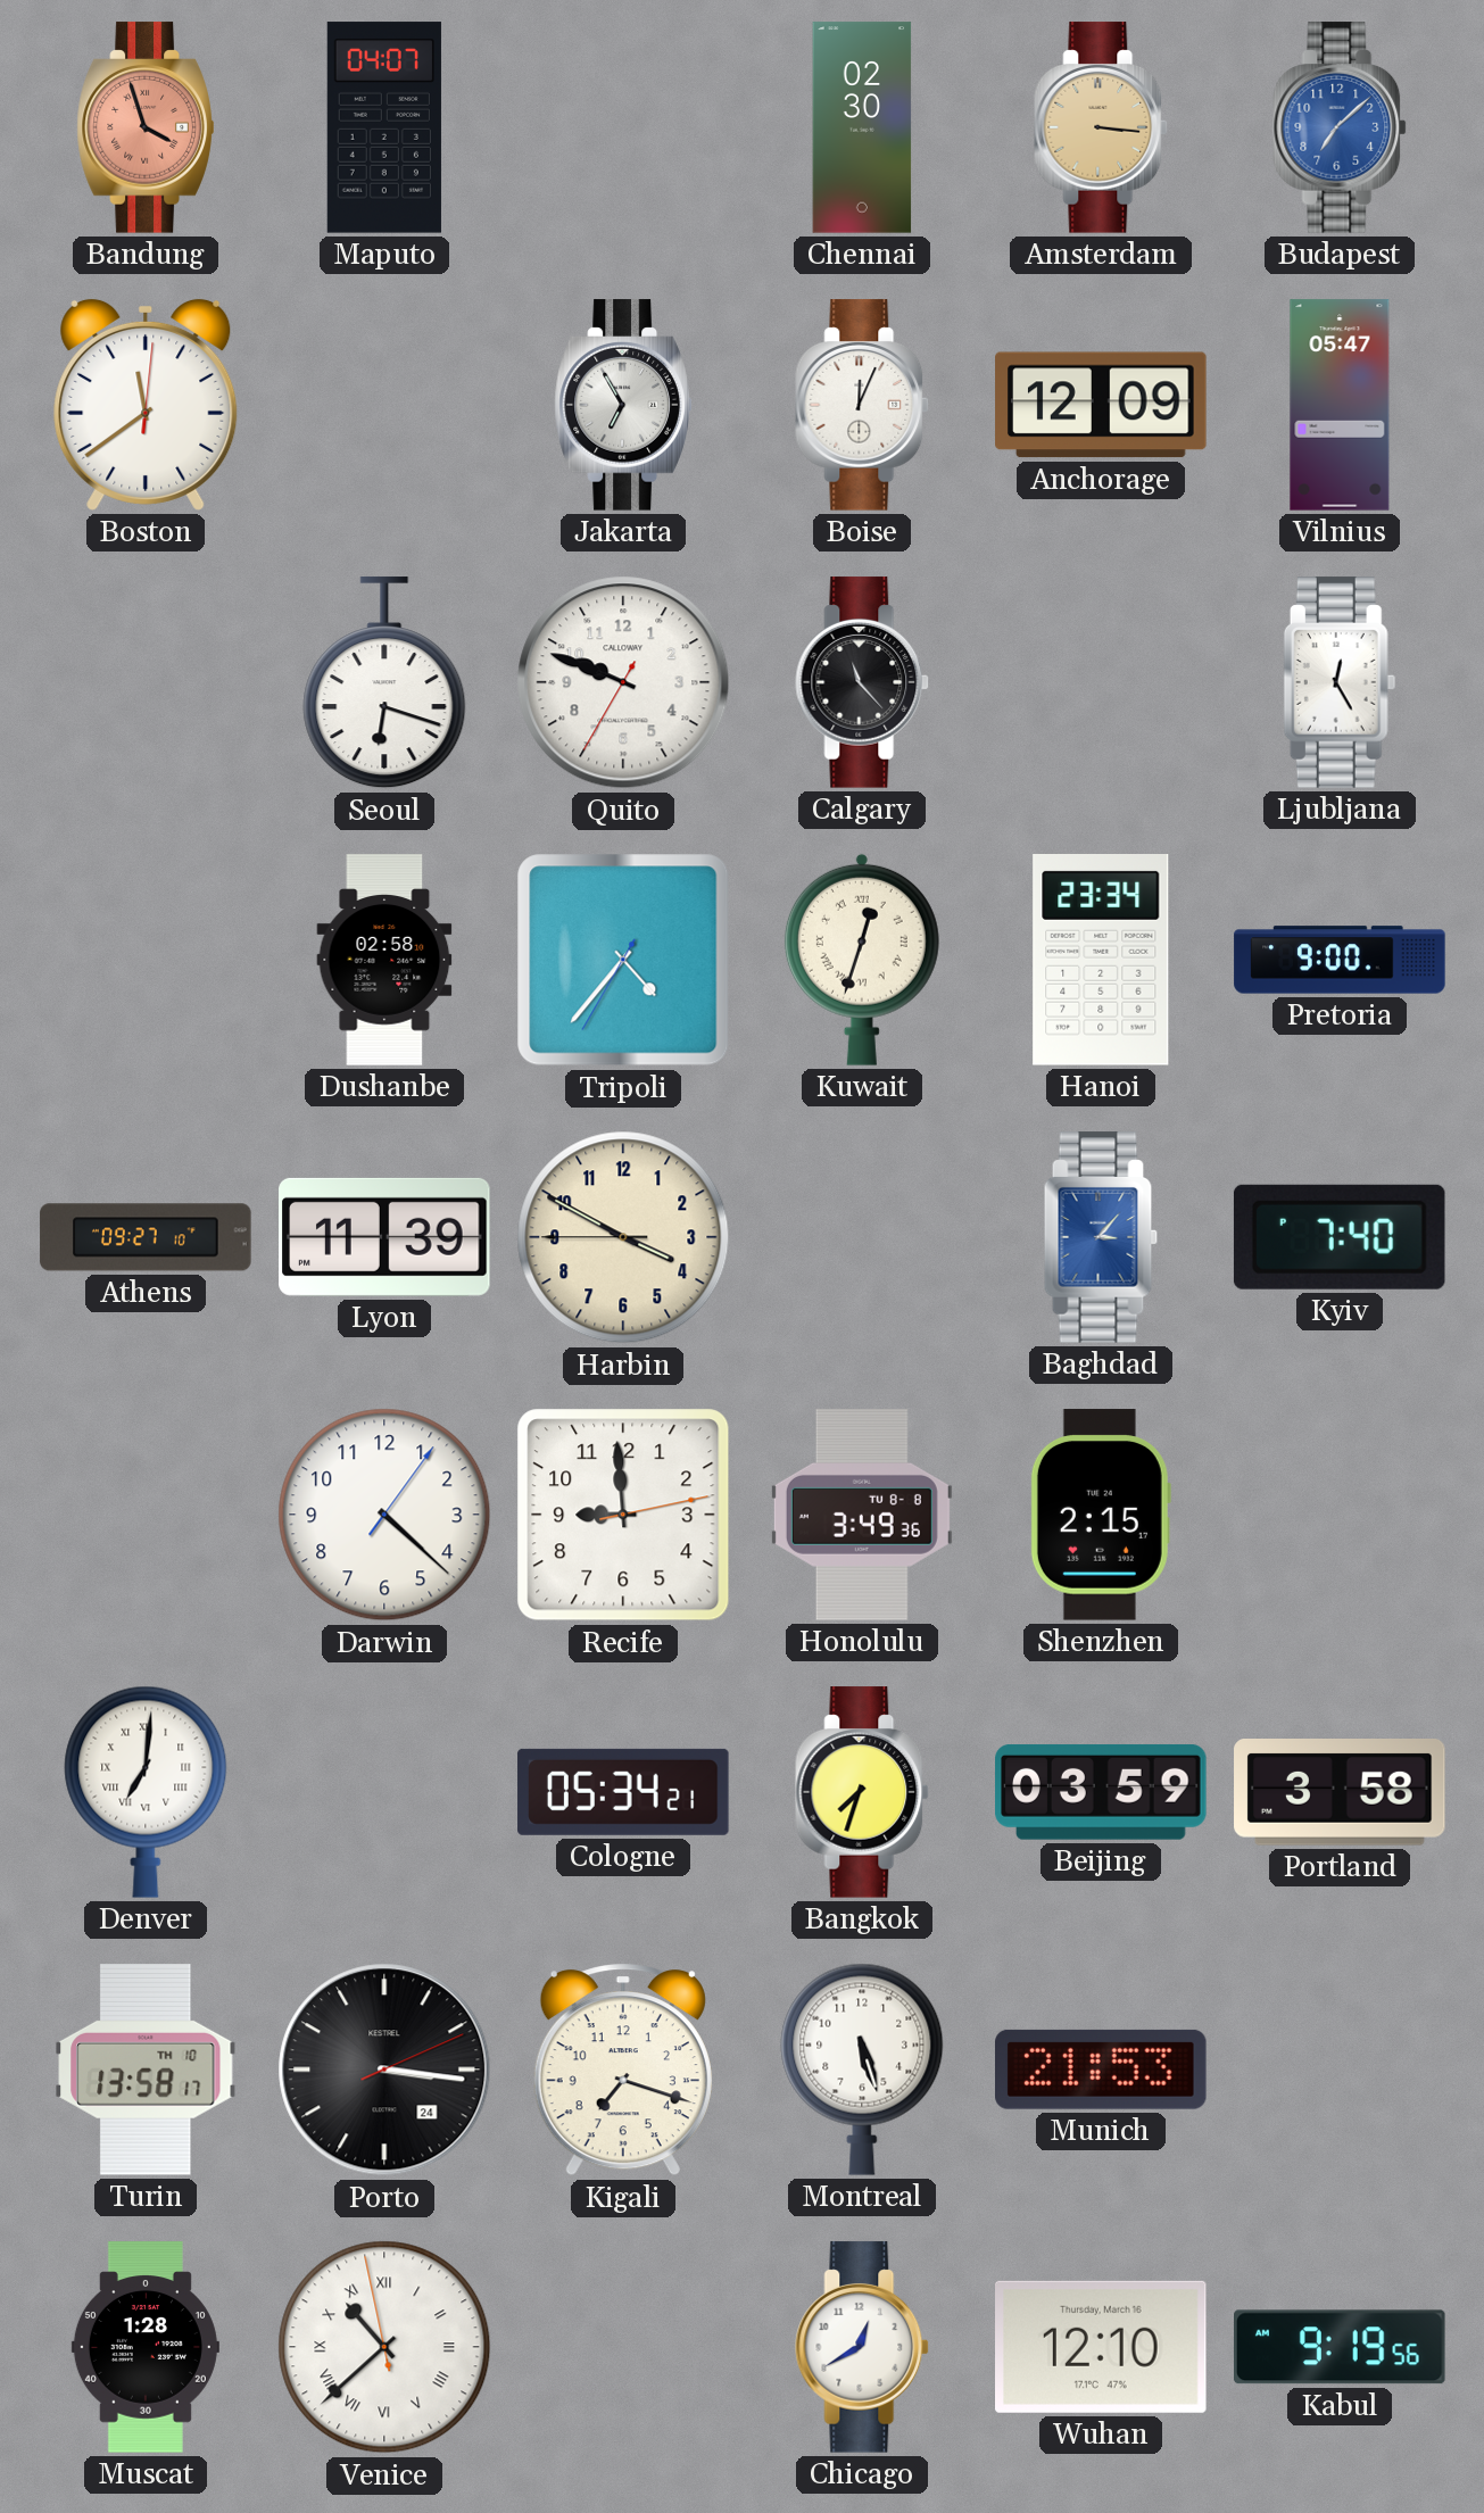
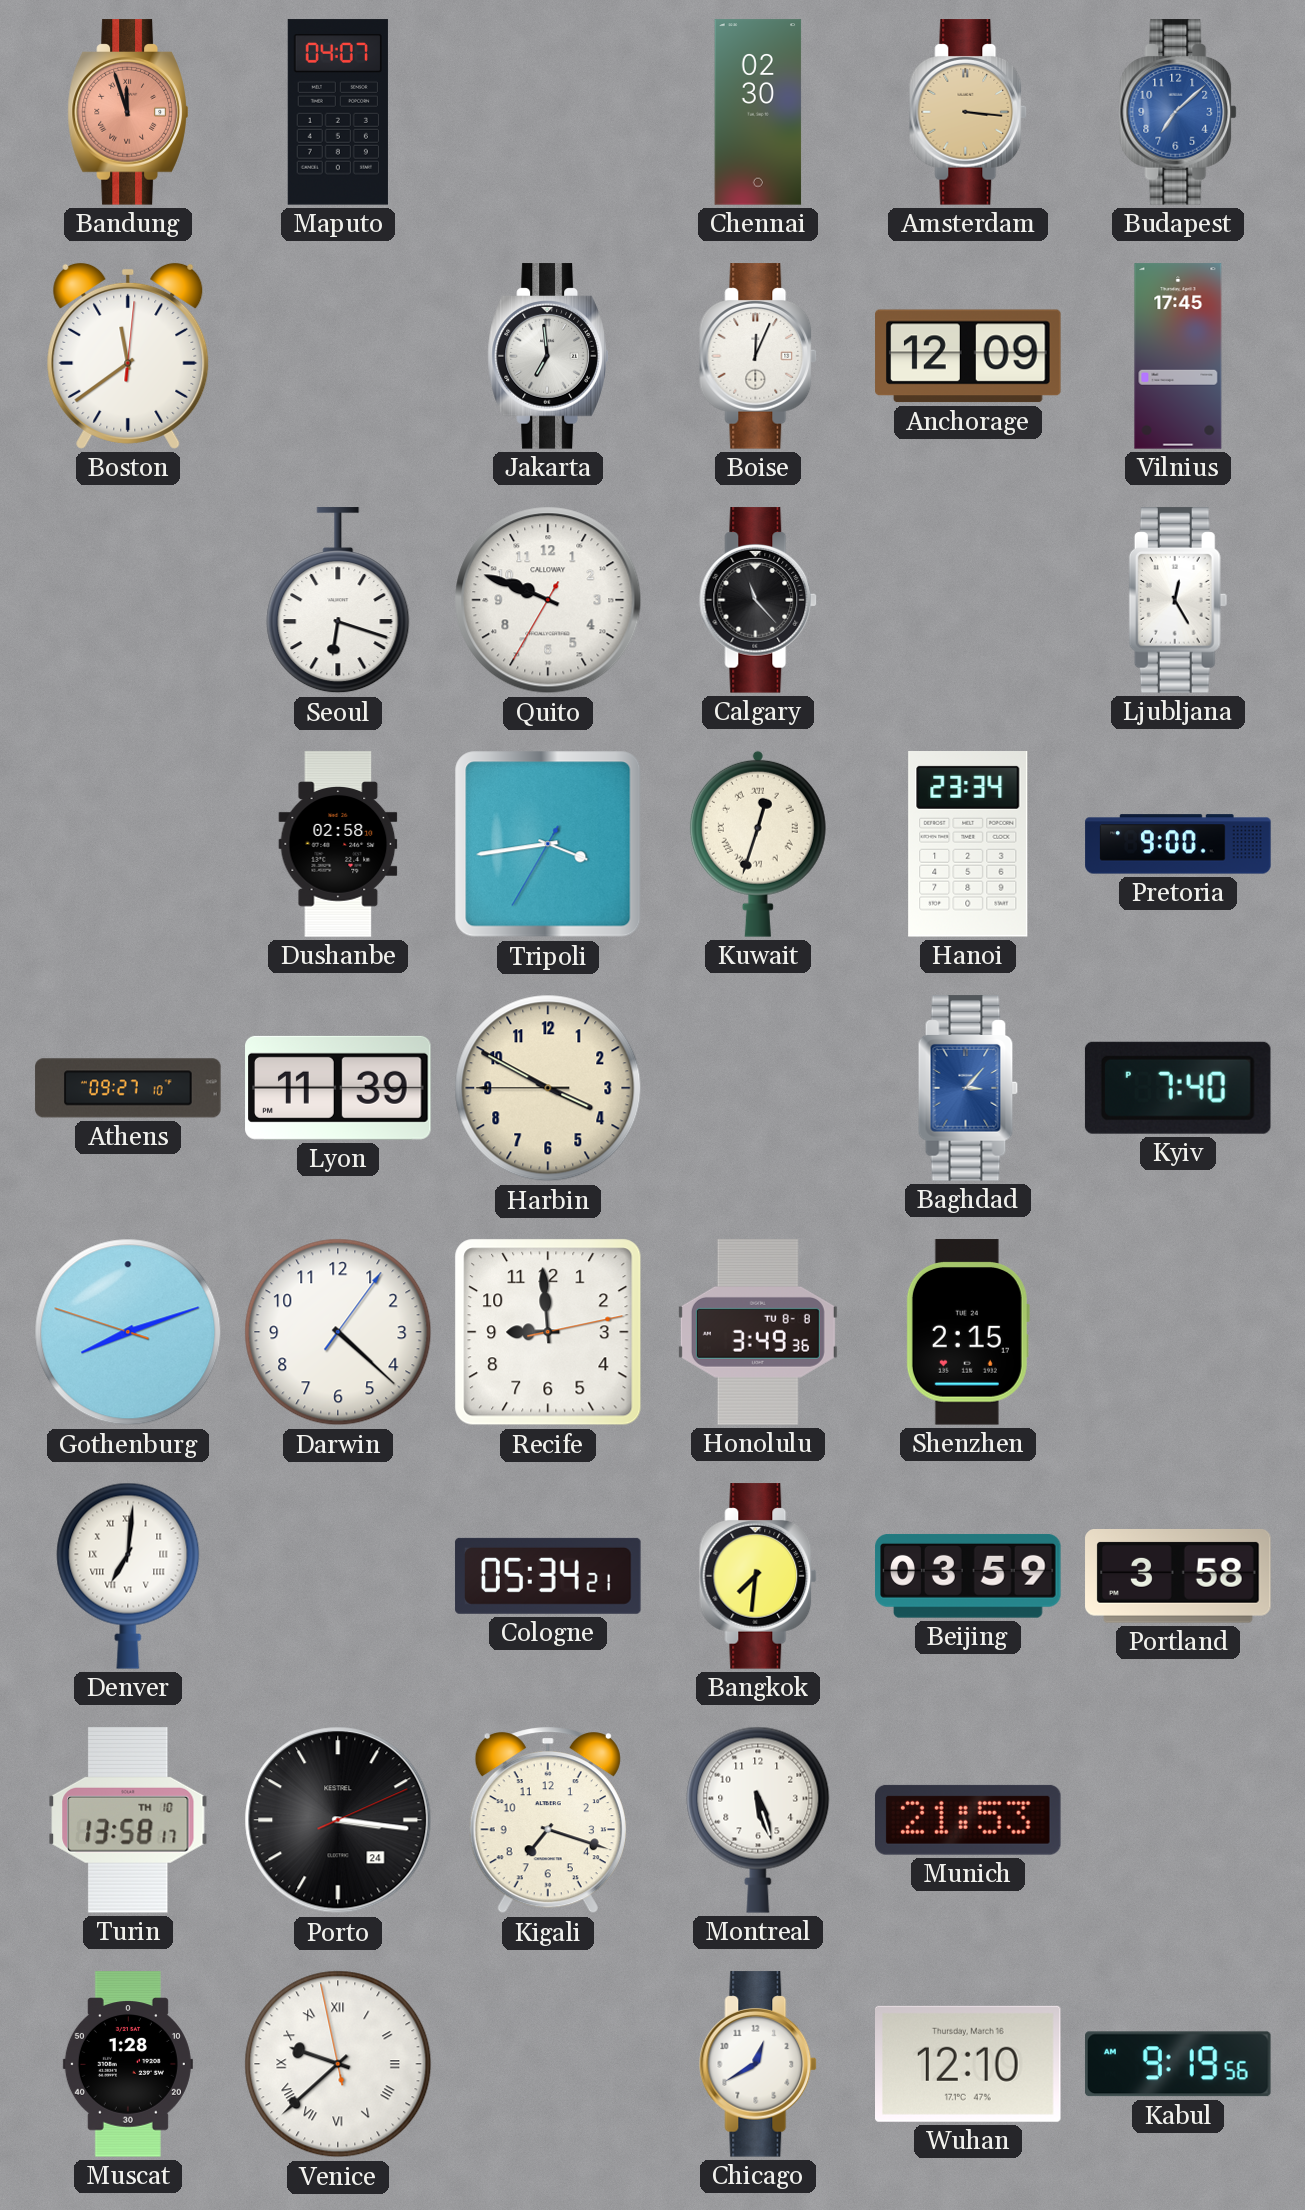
Bandung: 3:57 -> 11:57 (128, 112)
Jakarta: 6:55 -> 6:59 (548, 356)
Vilnius: 05:47 -> 17:45 (1178, 356)
Tripoli: 4:36 -> 3:43 (548, 844)
Gothenburg: none -> 8:11 (128, 1332)
Bangkok: 7:33 -> 7:31 (759, 1576)
Venice: 10:37 -> 9:37 (338, 2064)
